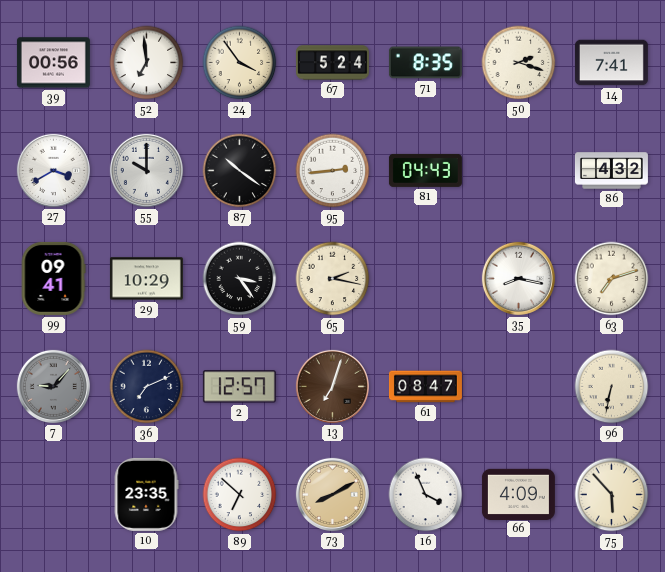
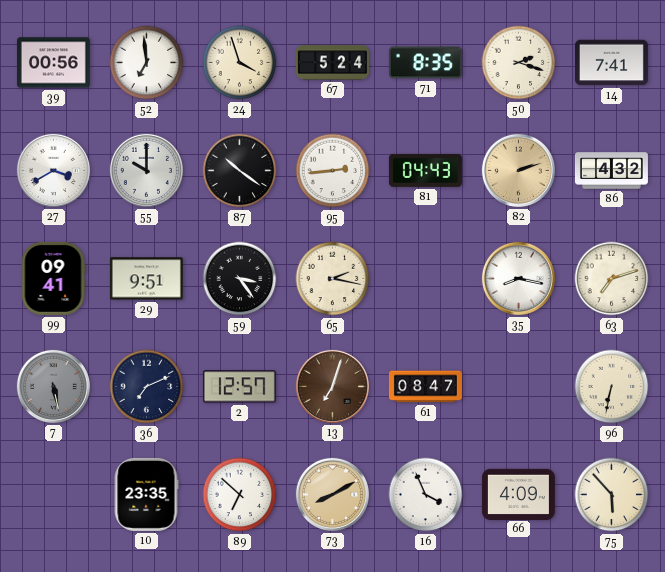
24: 3:54 -> 3:57 (240, 63)
82: none -> 2:12 (518, 170)
29: 10:29 -> 9:51 (146, 279)
7: 9:07 -> 5:28 (53, 386)
